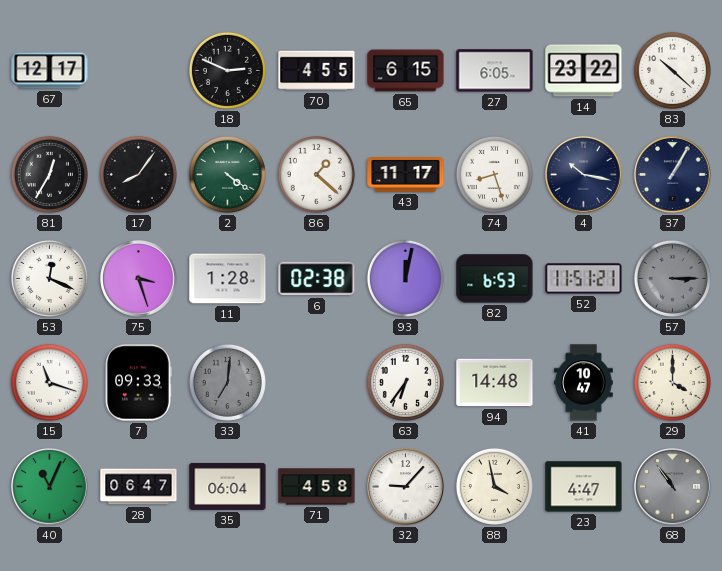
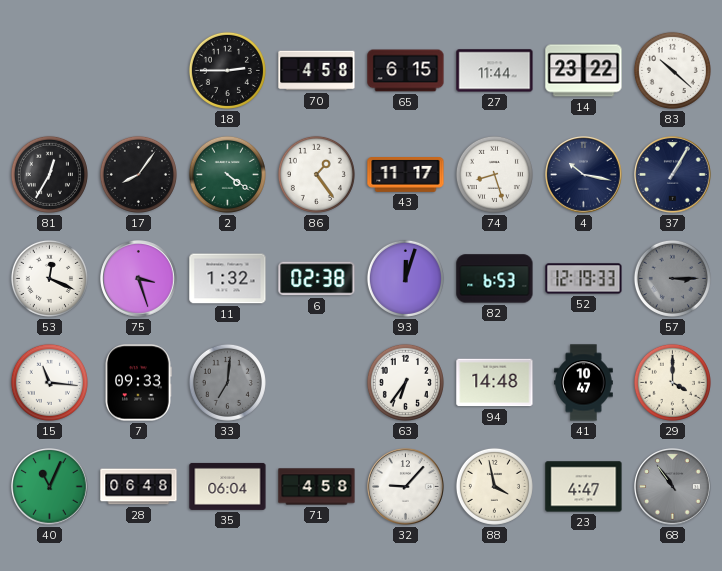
67: 12:17 -> none (50, 71)
18: 2:49 -> 2:45 (227, 70)
70: 4:55 -> 4:58 (317, 71)
27: 6:05 -> 11:44 (495, 71)
86: 1:22 -> 1:24 (316, 174)
11: 1:28 -> 1:32 (228, 279)
93: 12:02 -> 12:03 (405, 278)
52: 11:51 -> 12:19 (584, 279)
15: 11:18 -> 11:16 (49, 382)
28: 06:47 -> 06:48 (139, 487)
